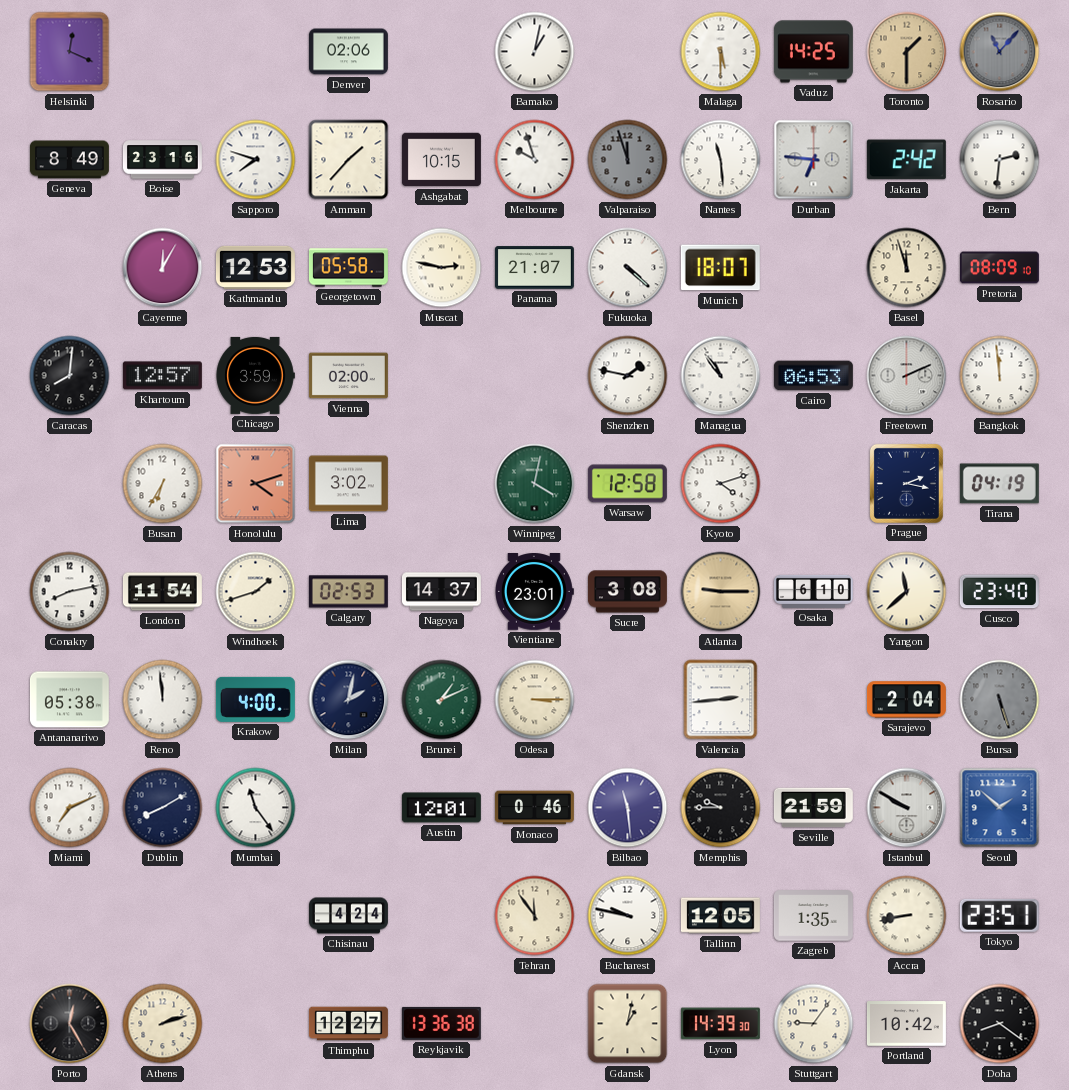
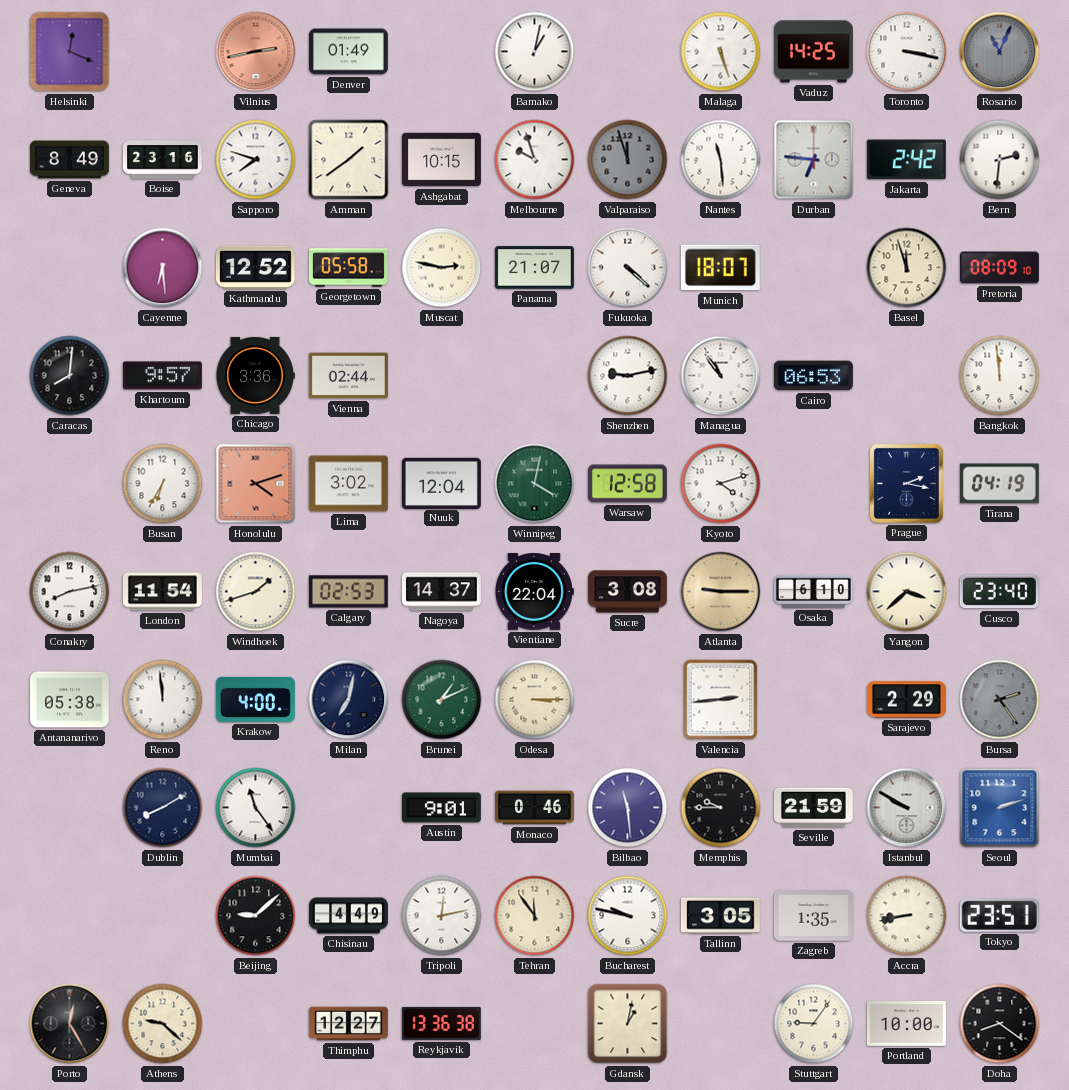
Vilnius: none -> 2:43 (256, 52)
Denver: 02:06 -> 01:49 (348, 52)
Malaga: 5:30 -> 5:27 (721, 52)
Toronto: 1:30 -> 3:17 (907, 52)
Toronto dial: champagne -> white (907, 52)
Rosario: 11:07 -> 11:04 (1000, 52)
Amman: 1:37 -> 1:39 (349, 160)
Cayenne: 12:05 -> 6:29 (163, 268)
Kathmandu: 12:53 -> 12:52 (255, 267)
Khartoum: 12:57 -> 9:57 (162, 376)
Chicago: 3:59 -> 3:36 (255, 375)
Vienna: 02:00 -> 02:44 (348, 376)
Shenzhen: 1:47 -> 9:13 (628, 376)
Freetown: 2:11 -> none (907, 376)
Nuuk: none -> 12:04 (441, 483)
Vientiane: 23:01 -> 22:04 (535, 592)
Yangon: 11:38 -> 3:38 (907, 592)
Milan: 2:02 -> 7:02 (349, 700)
Sarajevo: 2:04 -> 2:29 (906, 700)
Bursa: 5:27 -> 2:24 (1000, 700)
Miami: 7:11 -> none (70, 808)
Austin: 12:01 -> 9:01 (441, 808)
Seoul: 1:52 -> 2:12 (1000, 808)
Beijing: none -> 9:08 (256, 916)
Chisinau: 4:24 -> 4:49 (349, 916)
Tripoli: none -> 12:13 (442, 916)
Tallinn: 12:05 -> 3:05 (720, 916)
Athens: 2:12 -> 9:22 (163, 1024)
Lyon: 14:39 -> none (720, 1024)
Portland: 10:42 -> 10:00 (906, 1024)
